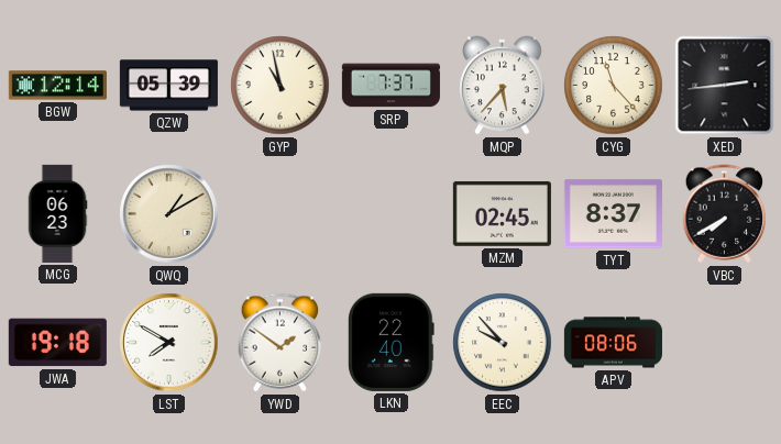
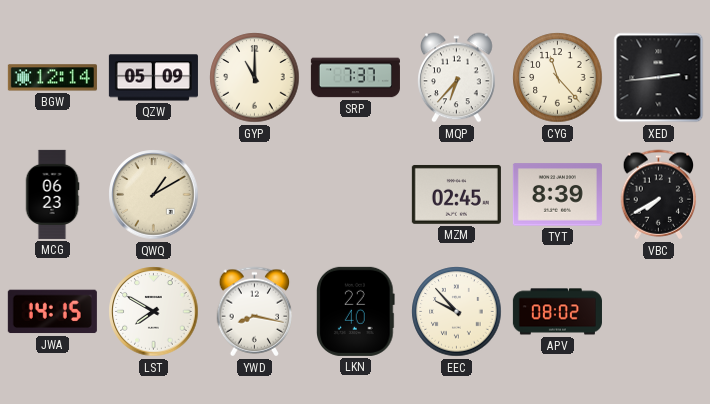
QZW: 05:39 -> 05:09 (153, 78)
GYP: 10:58 -> 11:00 (255, 78)
MQP: 5:37 -> 6:37 (457, 78)
TYT: 8:37 -> 8:39 (557, 195)
JWA: 19:18 -> 14:15 (52, 312)
YWD: 1:51 -> 8:17 (255, 312)
APV: 08:06 -> 08:02 (557, 312)
